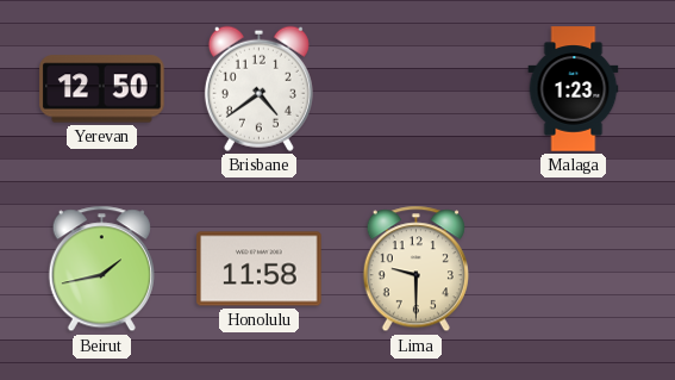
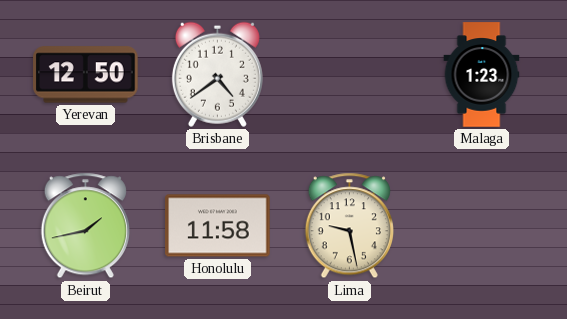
Lima: 9:30 -> 9:28 (349, 226)
